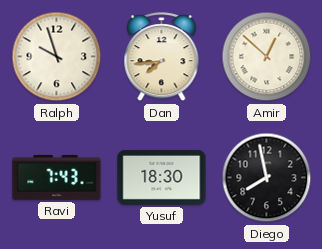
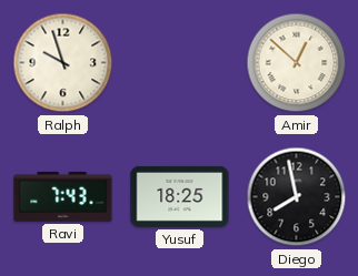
Dan: 7:44 -> none (162, 57)
Yusuf: 18:30 -> 18:25 (180, 196)
